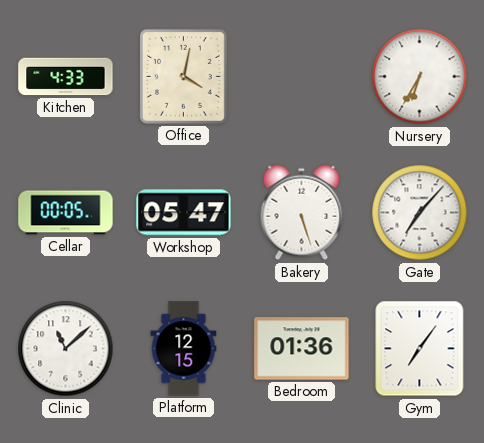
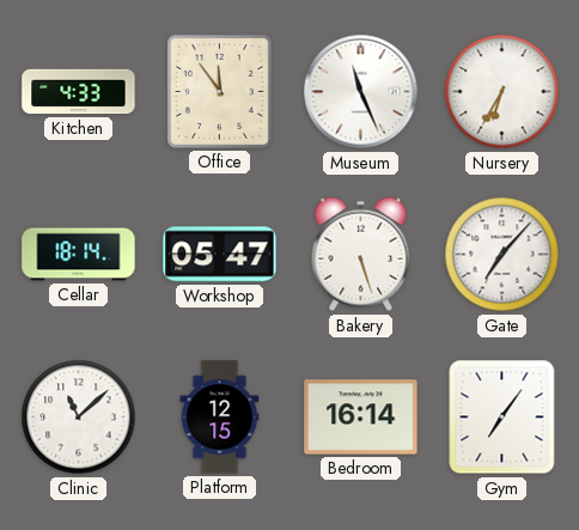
Office: 4:02 -> 11:54 (219, 91)
Museum: none -> 11:26 (361, 92)
Cellar: 00:05 -> 18:14 (79, 255)
Bedroom: 01:36 -> 16:14 (361, 418)
